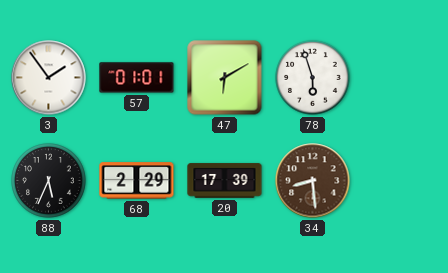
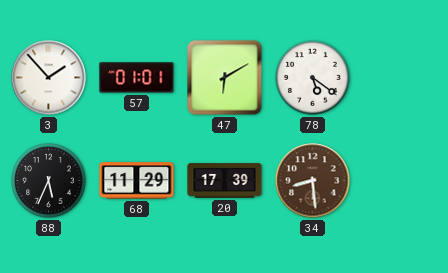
3: 1:54 -> 1:53 (49, 78)
78: 5:57 -> 5:21 (313, 78)
68: 2:29 -> 11:29 (137, 181)
